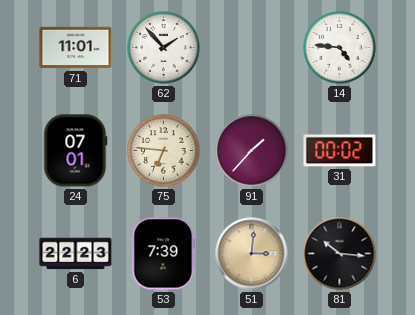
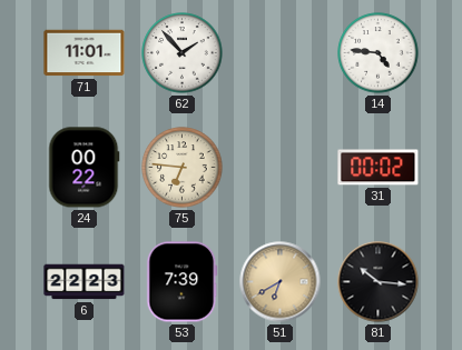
24: 07:01 -> 00:22 (85, 168)
91: 1:37 -> none (252, 151)
51: 3:01 -> 6:40 (281, 282)
